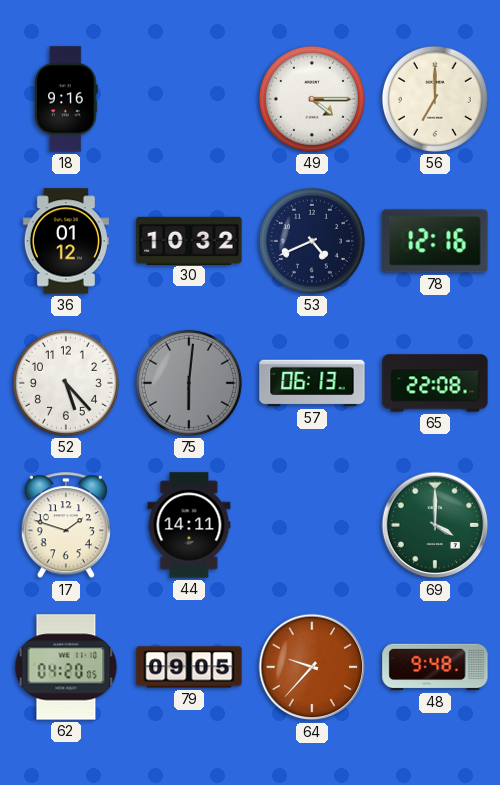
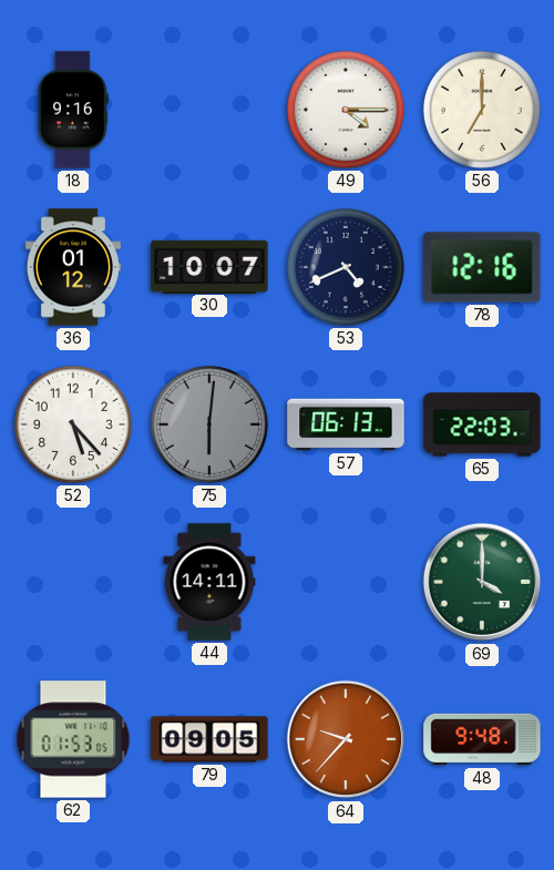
30: 10:32 -> 10:07 (209, 266)
65: 22:08 -> 22:03 (482, 424)
17: 1:48 -> none (66, 526)
62: 04:20 -> 01:53 (73, 739)
